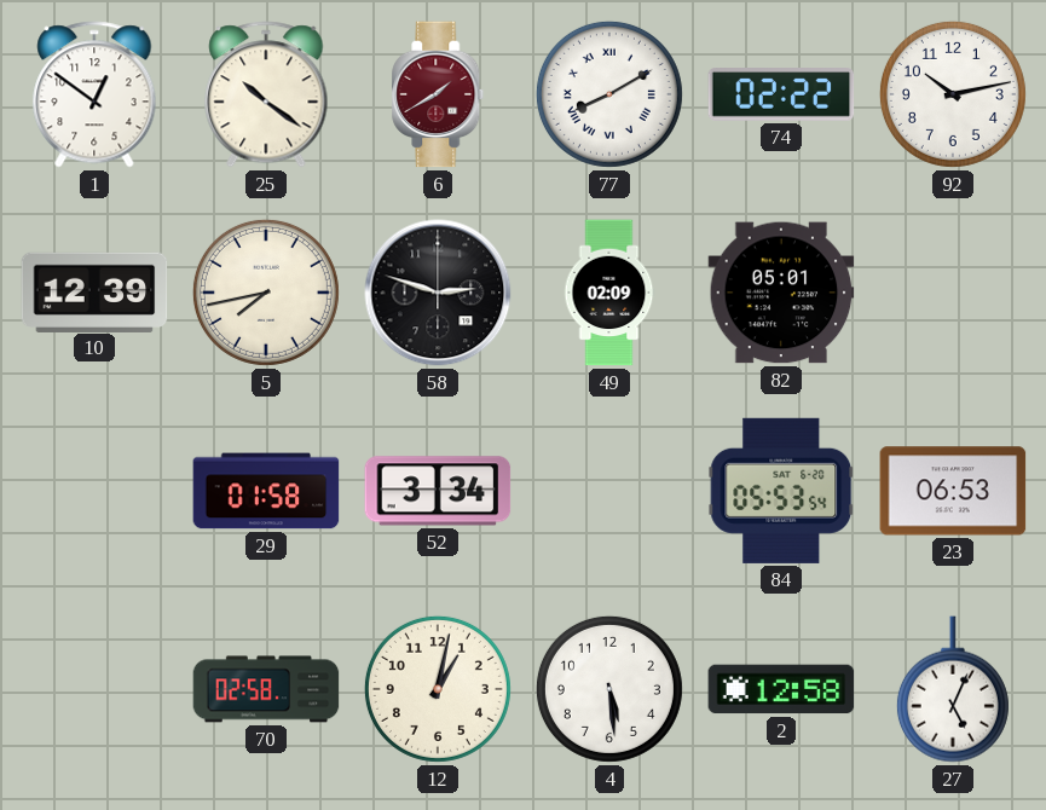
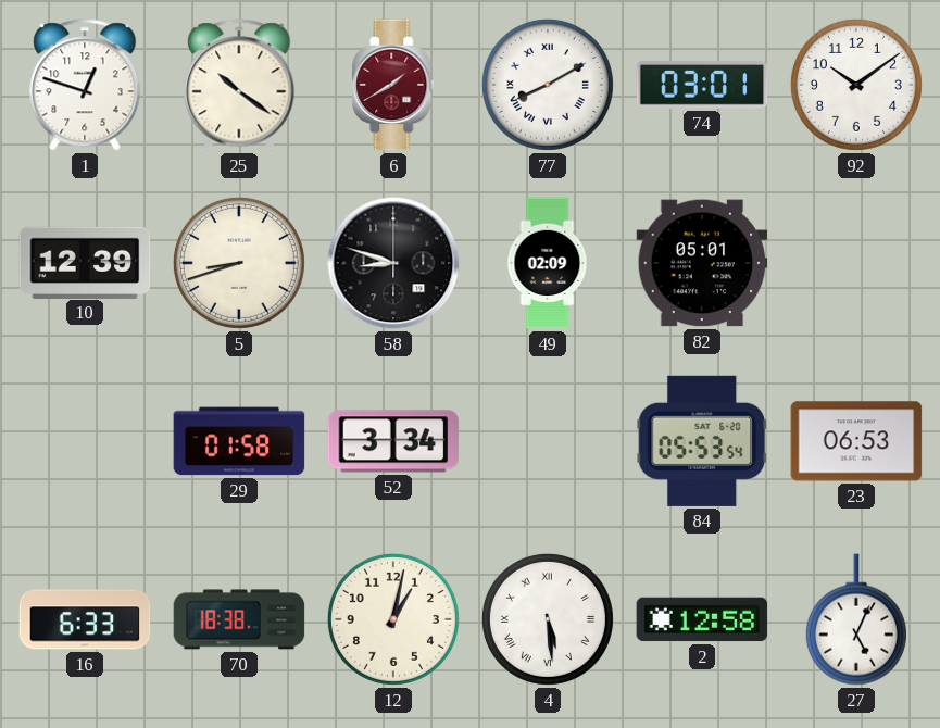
1: 12:51 -> 12:48 (85, 85)
74: 02:22 -> 03:01 (702, 86)
92: 10:13 -> 10:09 (856, 85)
5: 7:43 -> 8:42 (239, 263)
58: 2:48 -> 8:48 (393, 263)
16: none -> 6:33 (85, 619)
70: 02:58 -> 18:38 (239, 619)
4 numerals: Arabic -> Roman (548, 619)
